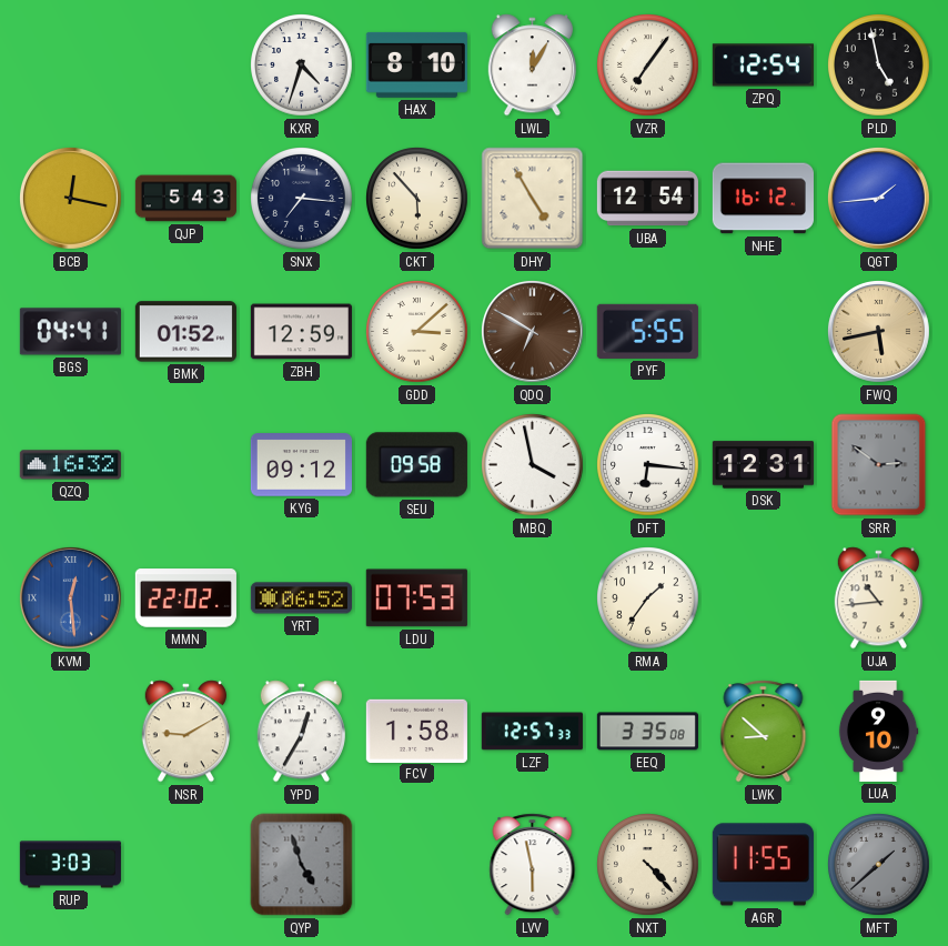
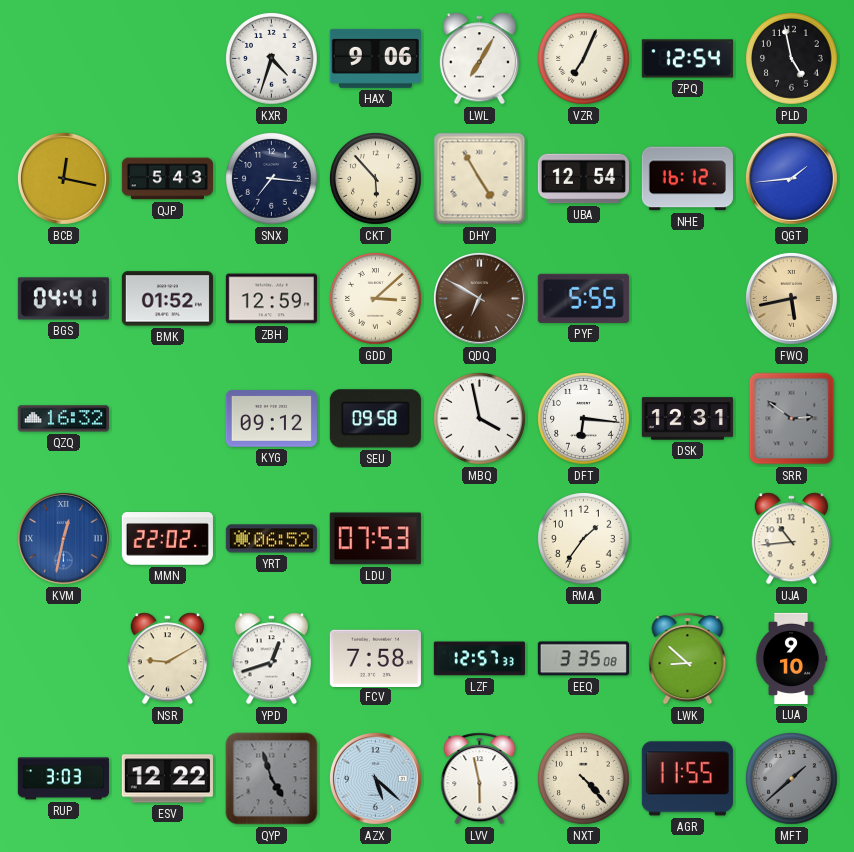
HAX: 8:10 -> 9:06 (375, 58)
LWL: 12:05 -> 7:05 (479, 59)
VZR: 7:06 -> 7:04 (584, 59)
KVM: 12:29 -> 12:32 (63, 538)
YPD: 12:35 -> 12:42 (271, 659)
FCV: 1:58 -> 7:58 (375, 658)
ESV: none -> 12:22 (167, 779)
AZX: none -> 5:22 (375, 778)
